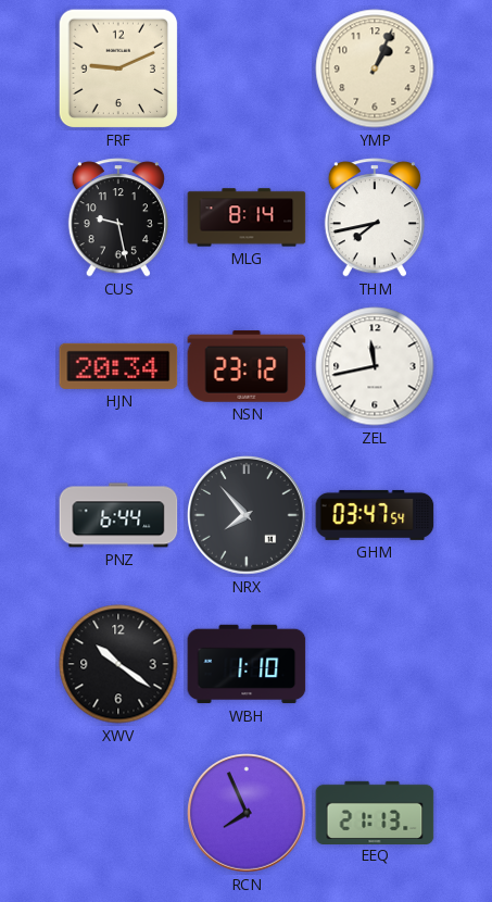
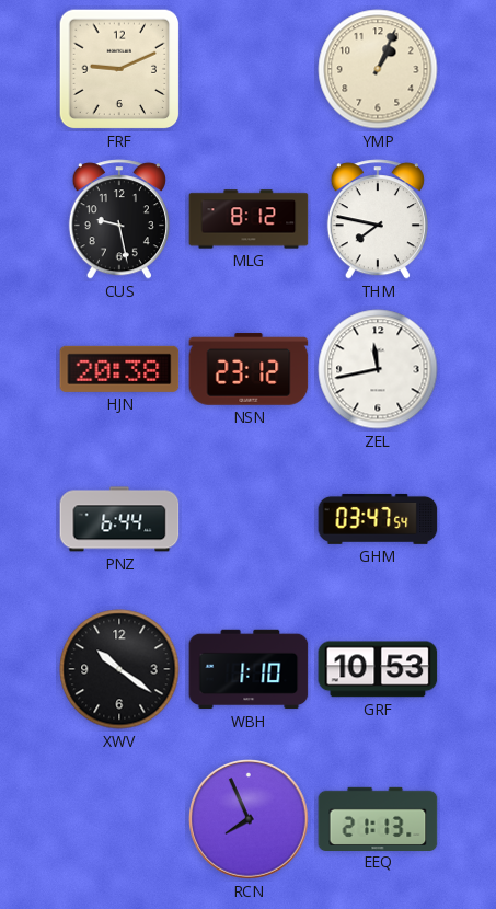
MLG: 8:14 -> 8:12 (249, 219)
THM: 7:43 -> 7:47 (378, 219)
HJN: 20:34 -> 20:38 (119, 369)
NRX: 7:53 -> none (248, 516)
GRF: none -> 10:53 (378, 669)
